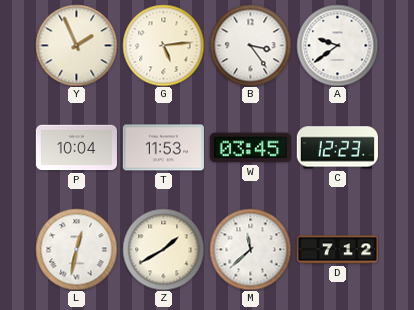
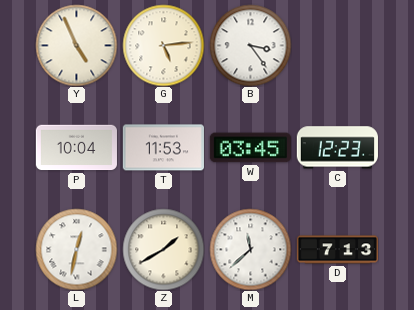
Y: 1:56 -> 4:56 (76, 45)
A: 9:39 -> none (337, 45)
D: 7:12 -> 7:13 (337, 250)
